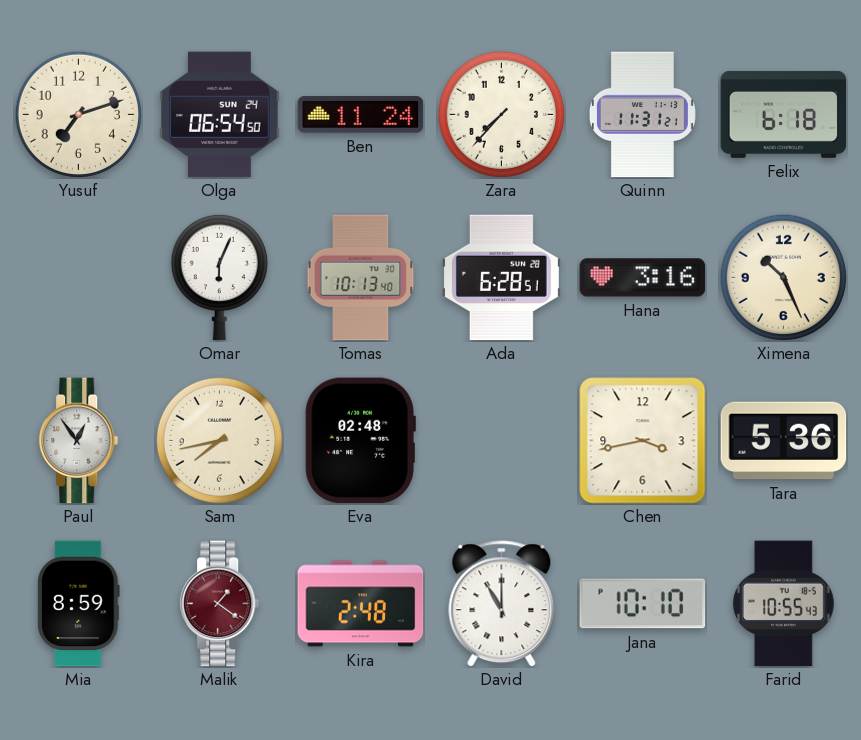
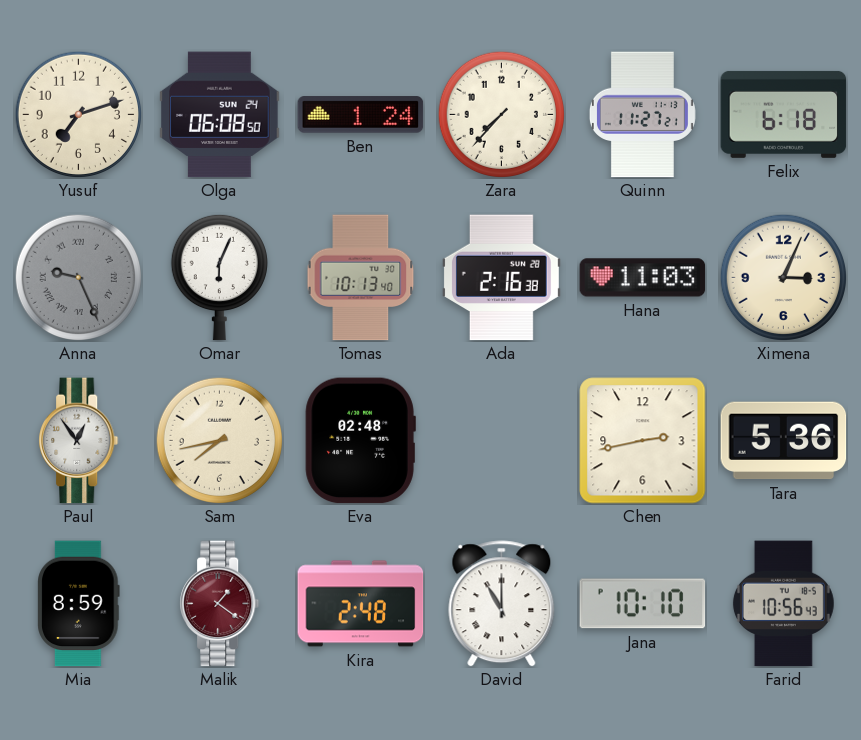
Olga: 06:54 -> 06:08 (220, 115)
Ben: 11:24 -> 1:24 (361, 115)
Quinn: 11:31 -> 11:27 (642, 115)
Anna: none -> 9:26 (78, 277)
Ada: 6:28 -> 2:16 (501, 278)
Hana: 3:16 -> 11:03 (643, 278)
Ximena: 10:26 -> 3:04 (783, 277)
Chen: 3:43 -> 2:43 (643, 441)
Farid: 10:55 -> 10:56 (783, 604)
